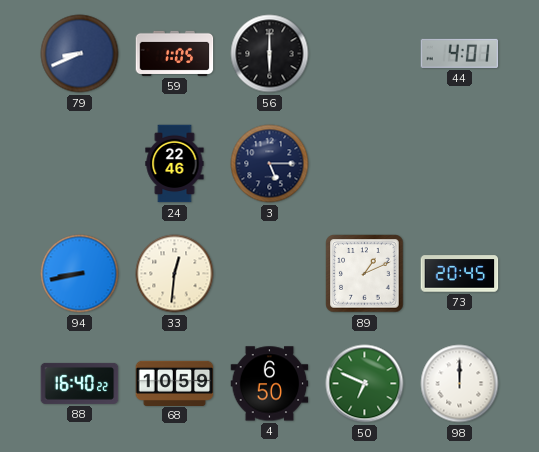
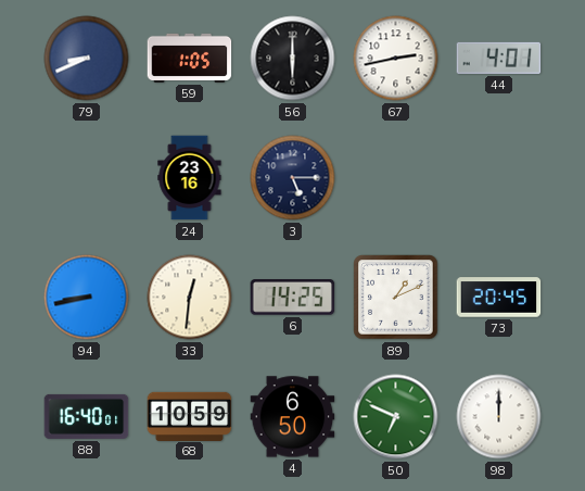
67: none -> 2:43 (396, 59)
24: 22:46 -> 23:16 (190, 178)
6: none -> 14:25 (293, 298)
88: 16:40:22 -> 16:40:01 (87, 416)
